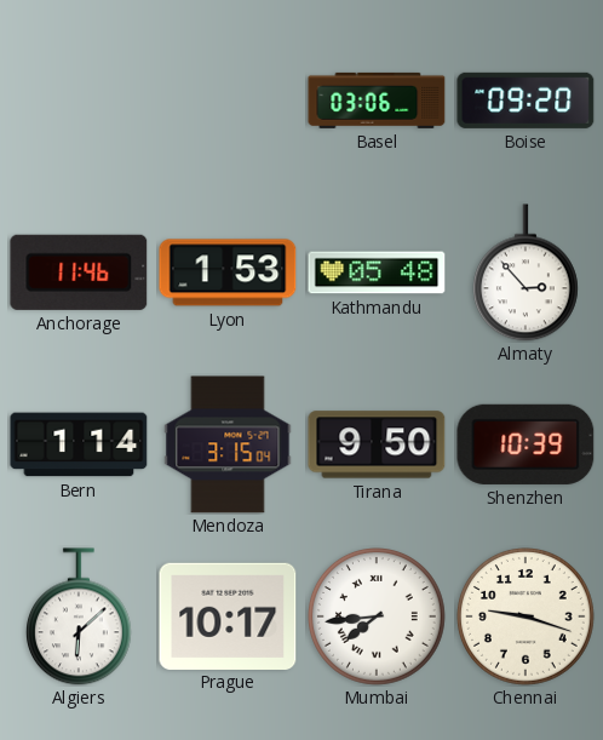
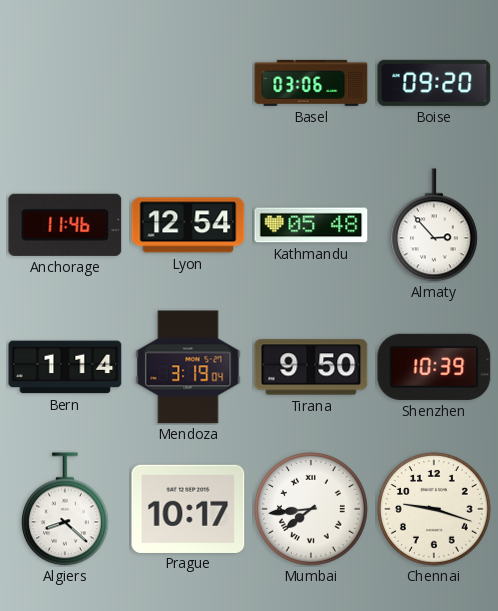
Lyon: 1:53 -> 12:54 (188, 225)
Mendoza: 3:15 -> 3:19 (188, 367)
Algiers: 6:08 -> 8:22 (65, 509)
